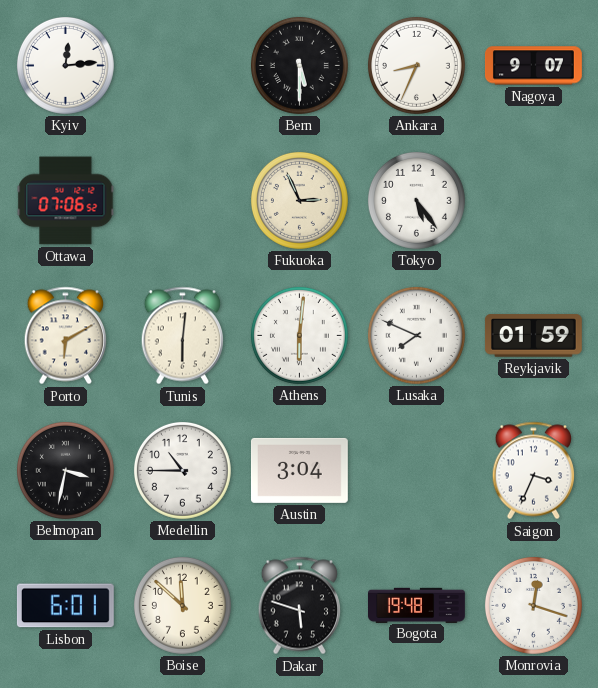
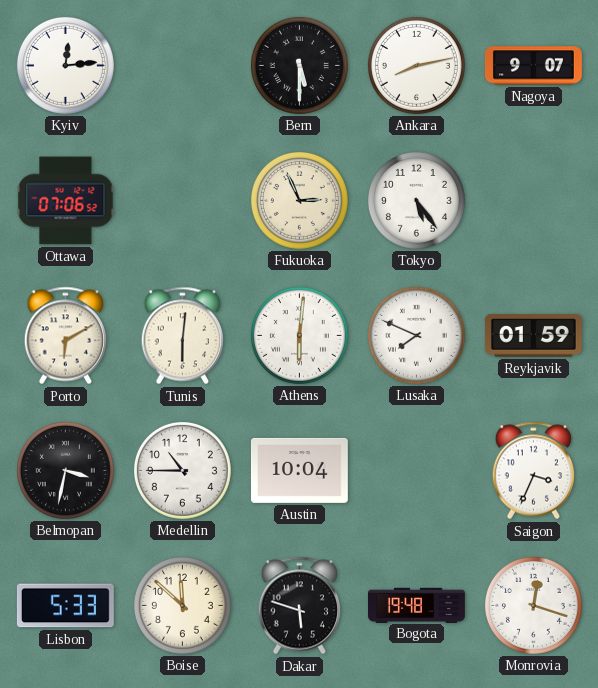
Ankara: 8:34 -> 8:13 (416, 65)
Austin: 3:04 -> 10:04 (299, 470)
Lisbon: 6:01 -> 5:33 (65, 606)
